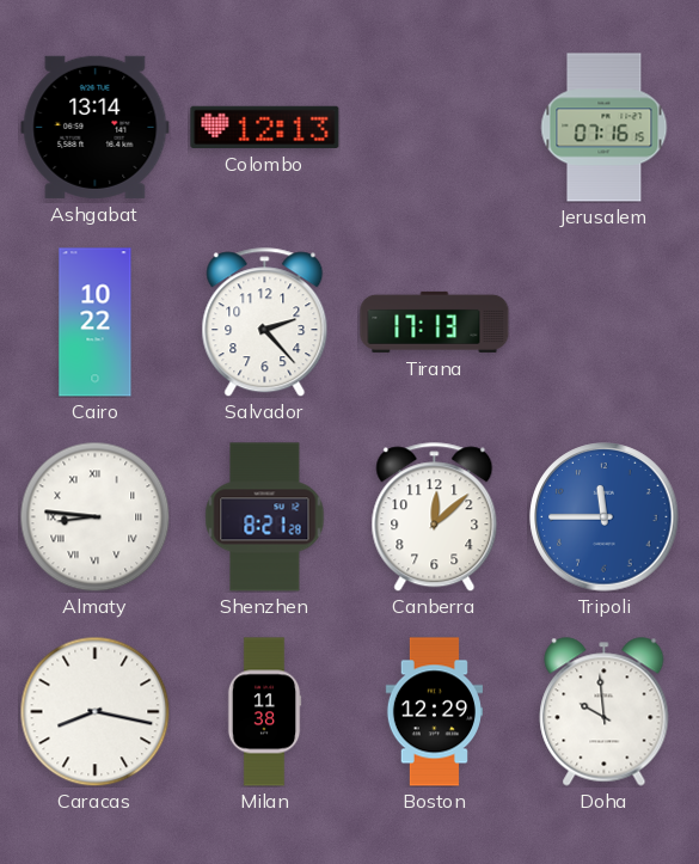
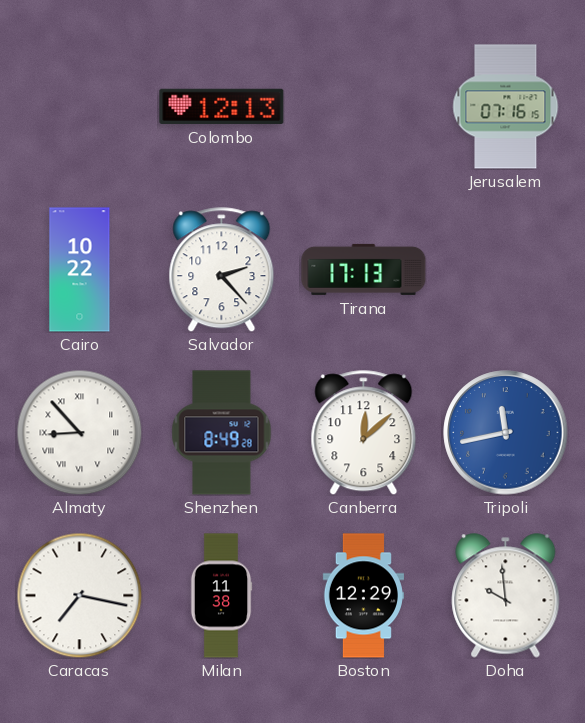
Ashgabat: 13:14 -> none (96, 127)
Almaty: 8:46 -> 8:53 (79, 432)
Shenzhen: 8:21 -> 8:49 (222, 433)
Tripoli: 11:45 -> 11:43 (506, 433)
Caracas: 8:17 -> 7:17 (79, 595)
